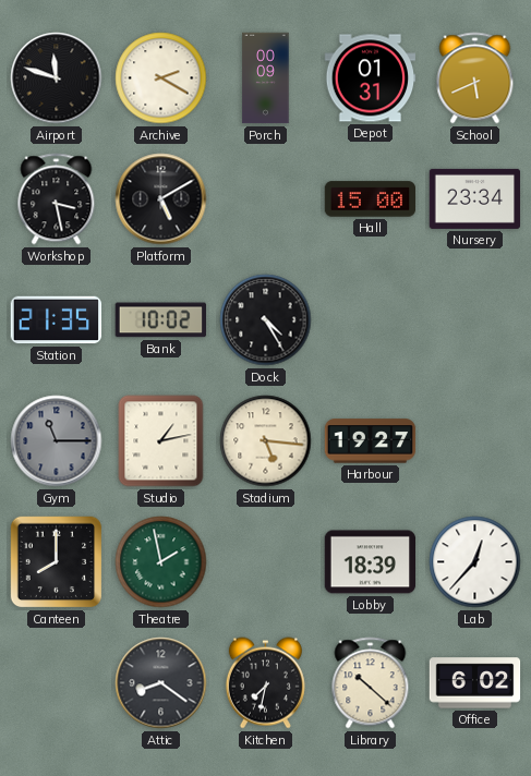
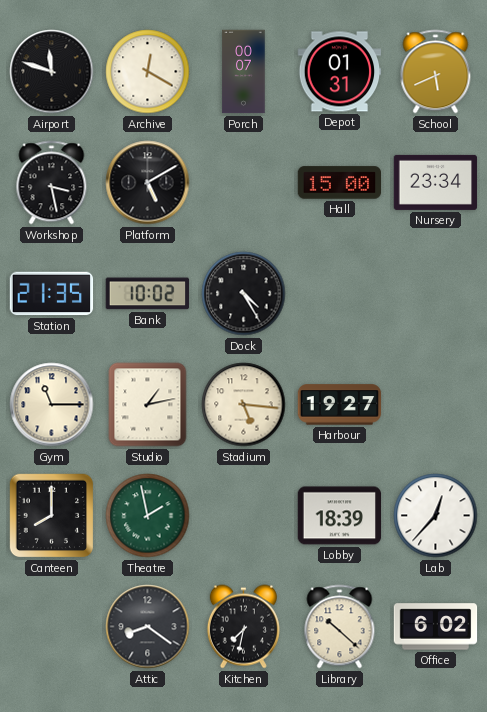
Archive: 2:20 -> 12:20 (148, 72)
Porch: 00:09 -> 00:07 (244, 72)
Gym dial: grey -> cream (52, 405)
